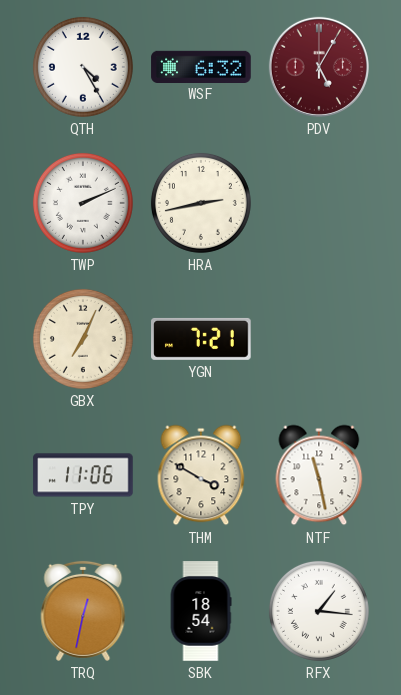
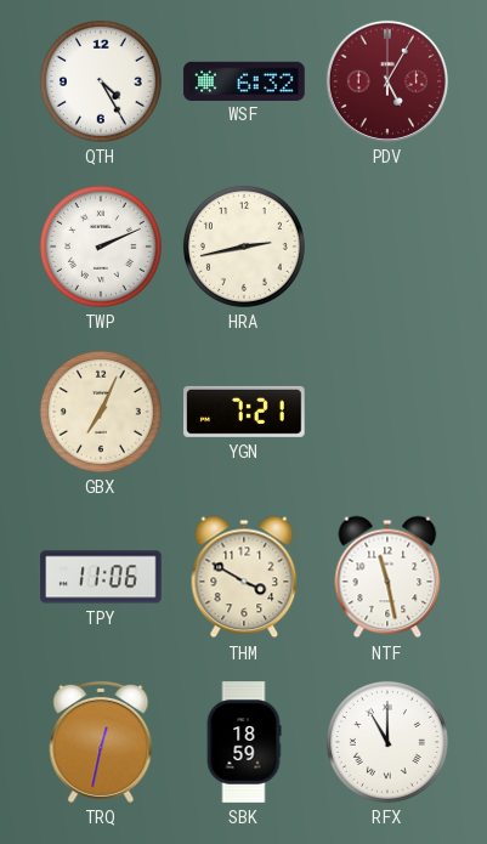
SBK: 18:54 -> 18:59 (244, 742)
RFX: 1:16 -> 11:00 (387, 742)
